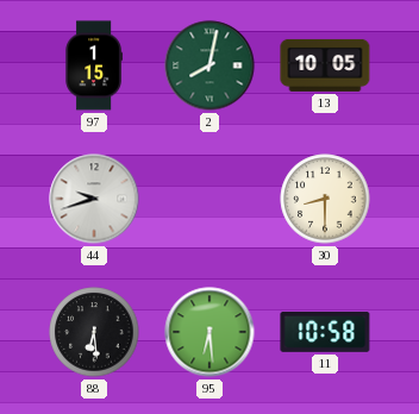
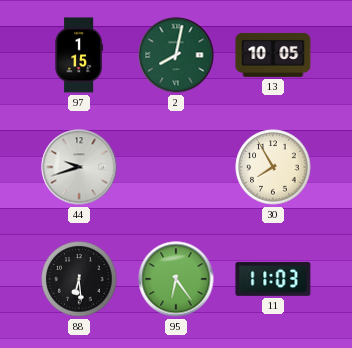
30: 8:30 -> 7:55 (273, 167)
95: 6:29 -> 6:24 (176, 279)
11: 10:58 -> 11:03 (273, 279)
